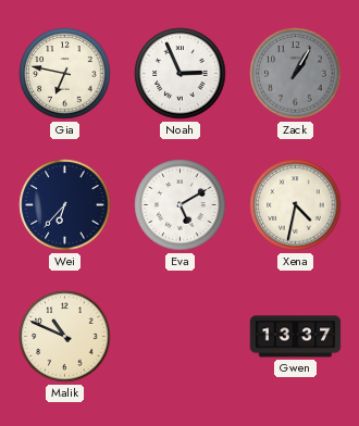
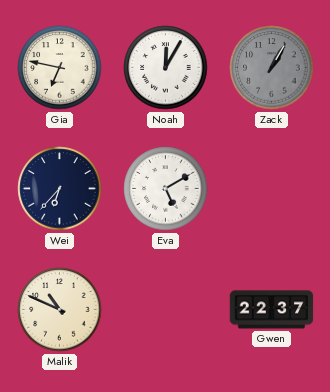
Noah: 2:56 -> 12:05 (166, 68)
Xena: 4:32 -> none (296, 205)
Gwen: 13:37 -> 22:37 (272, 310)
